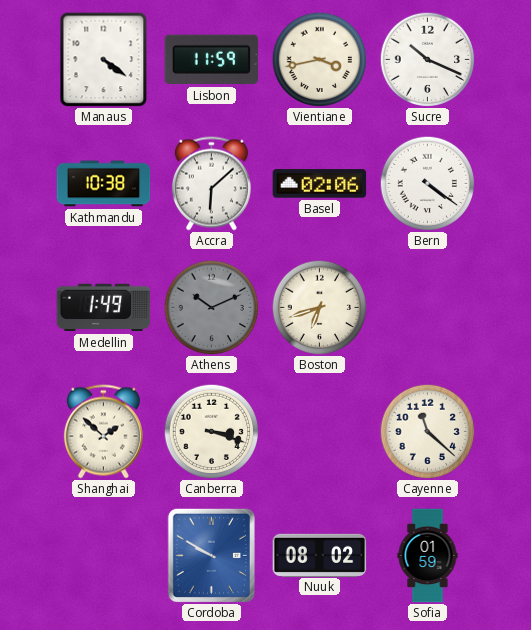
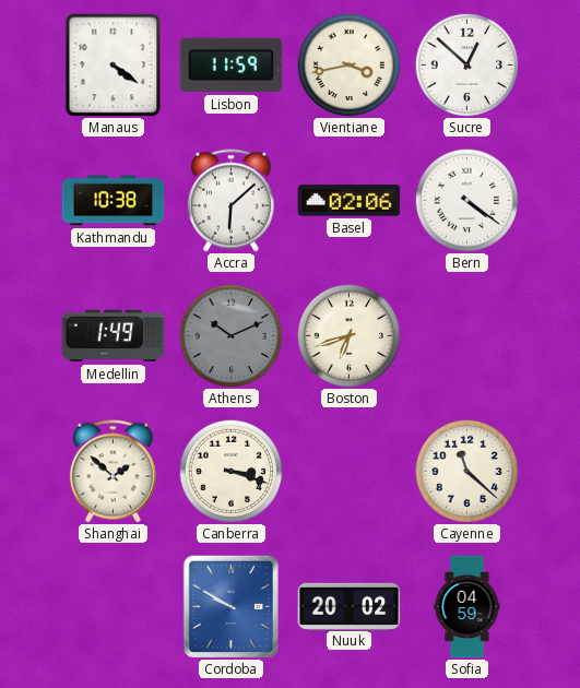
Sucre: 10:19 -> 12:52 (466, 64)
Nuuk: 08:02 -> 20:02 (350, 606)
Sofia: 01:59 -> 04:59 (467, 607)
